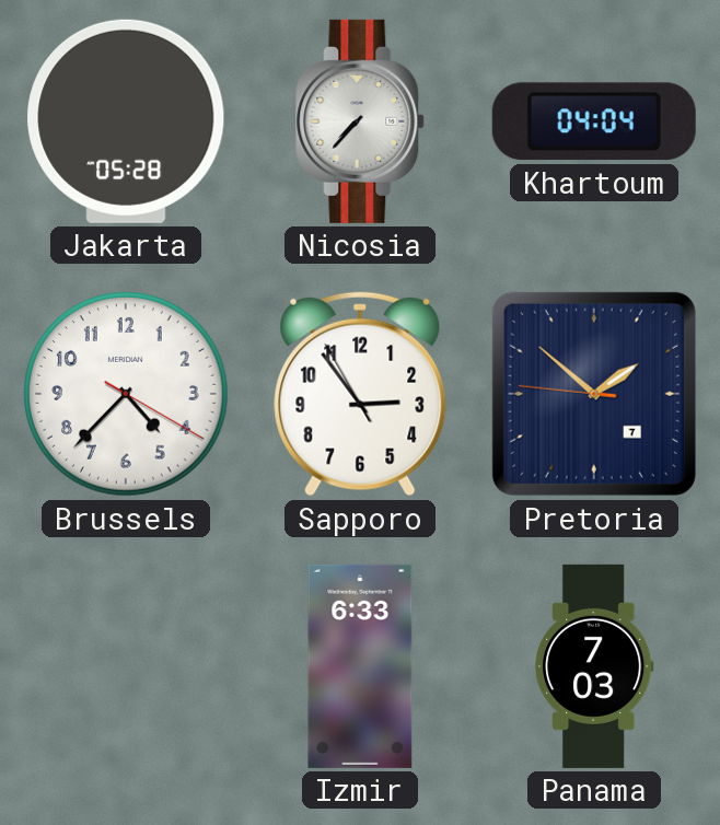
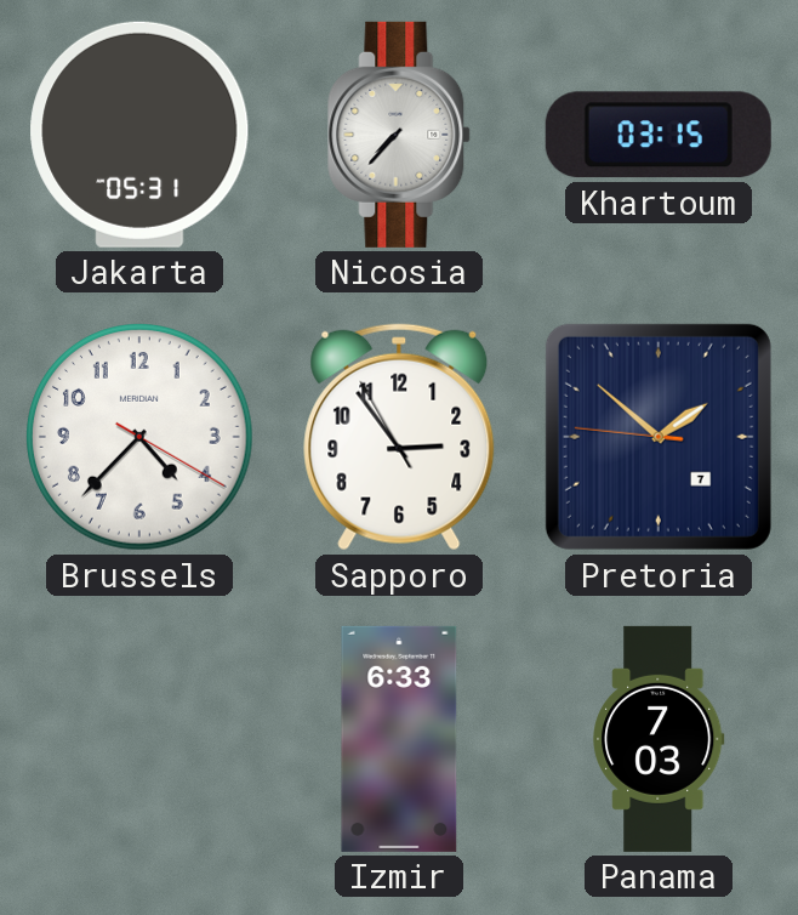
Jakarta: 05:28 -> 05:31 (139, 135)
Khartoum: 04:04 -> 03:15 (659, 135)
